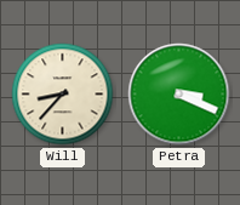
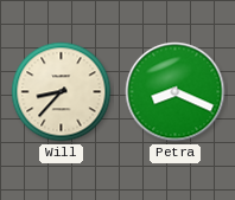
Petra: 3:19 -> 8:19 (176, 92)
